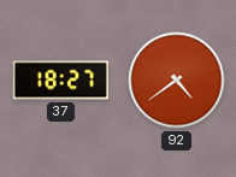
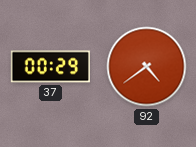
37: 18:27 -> 00:29 (50, 67)
